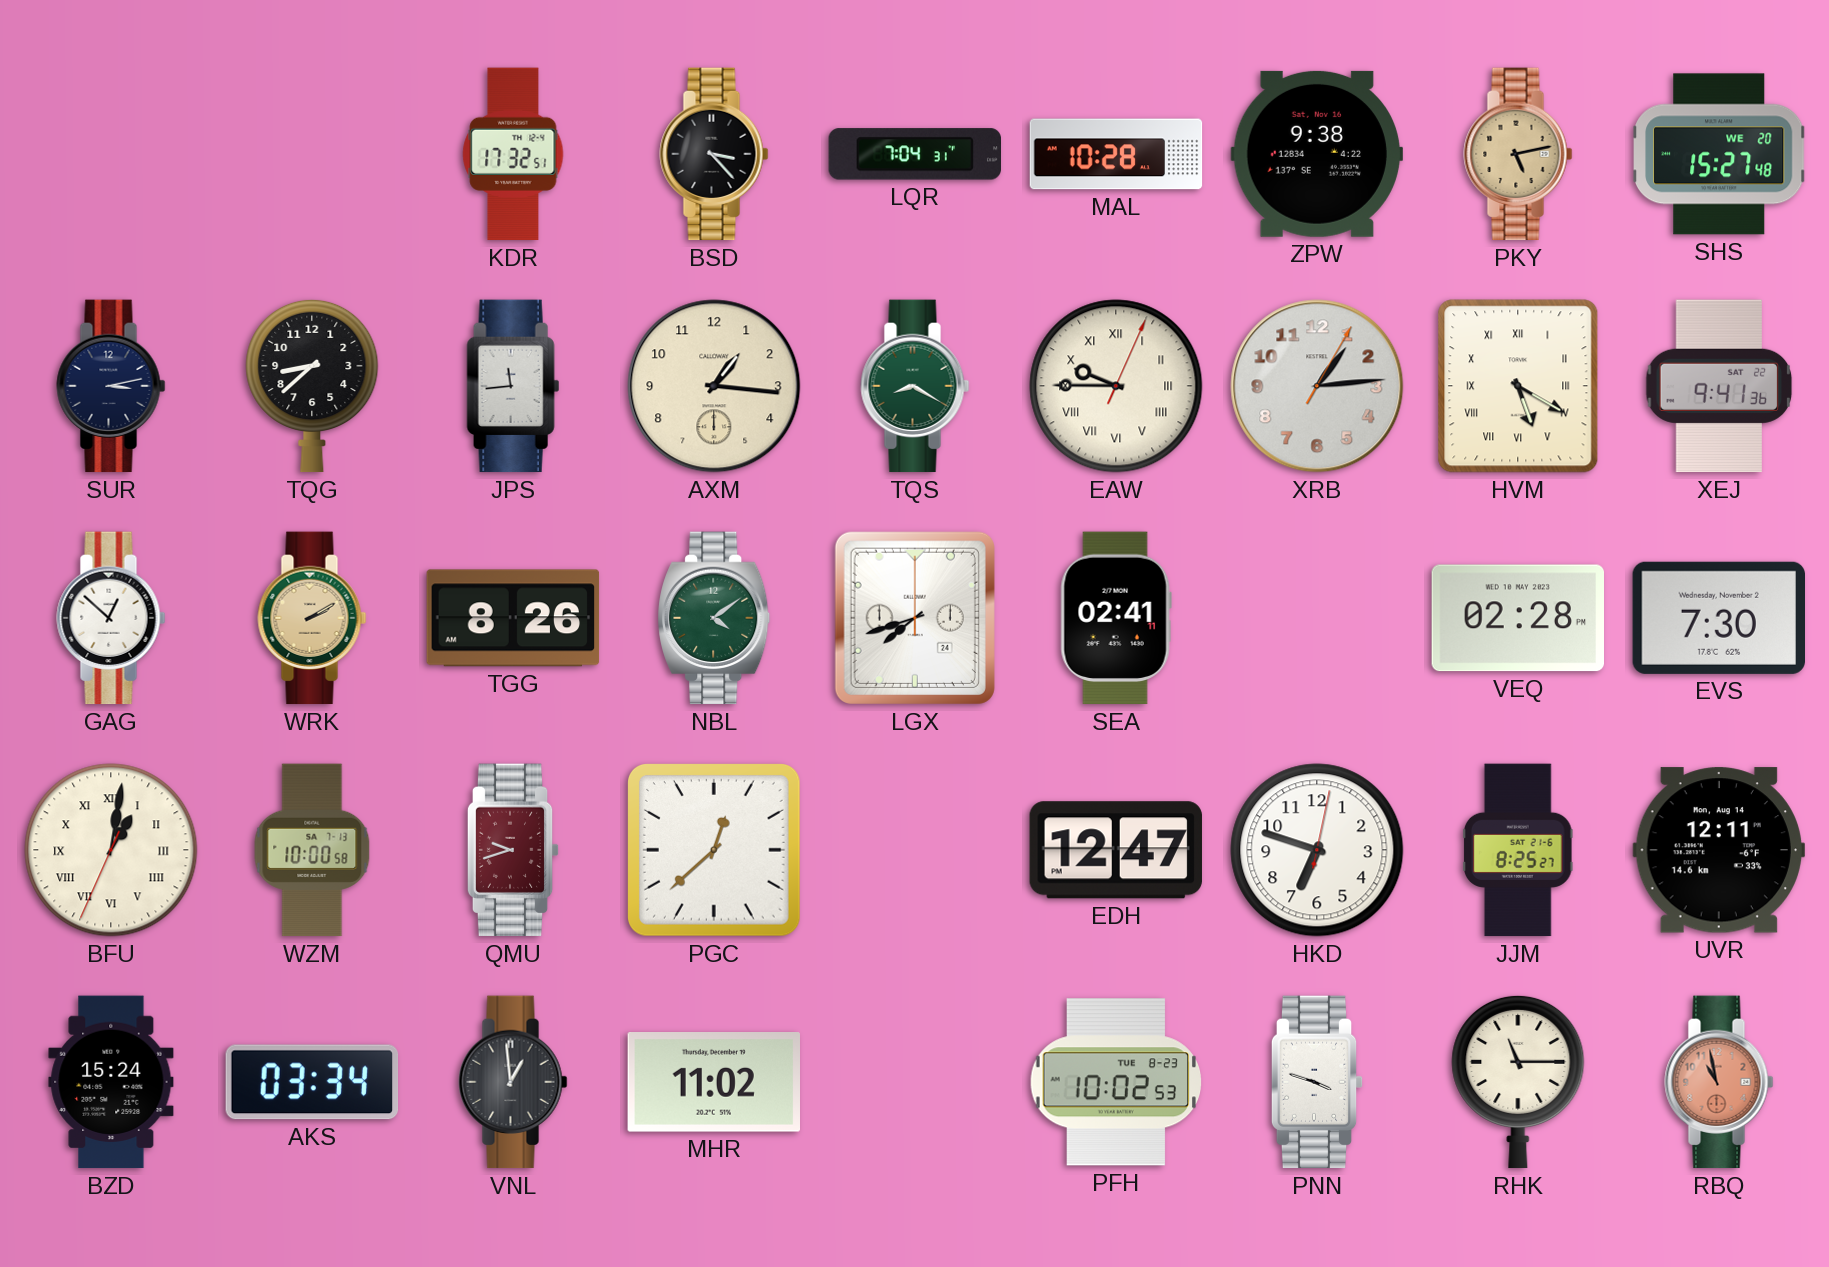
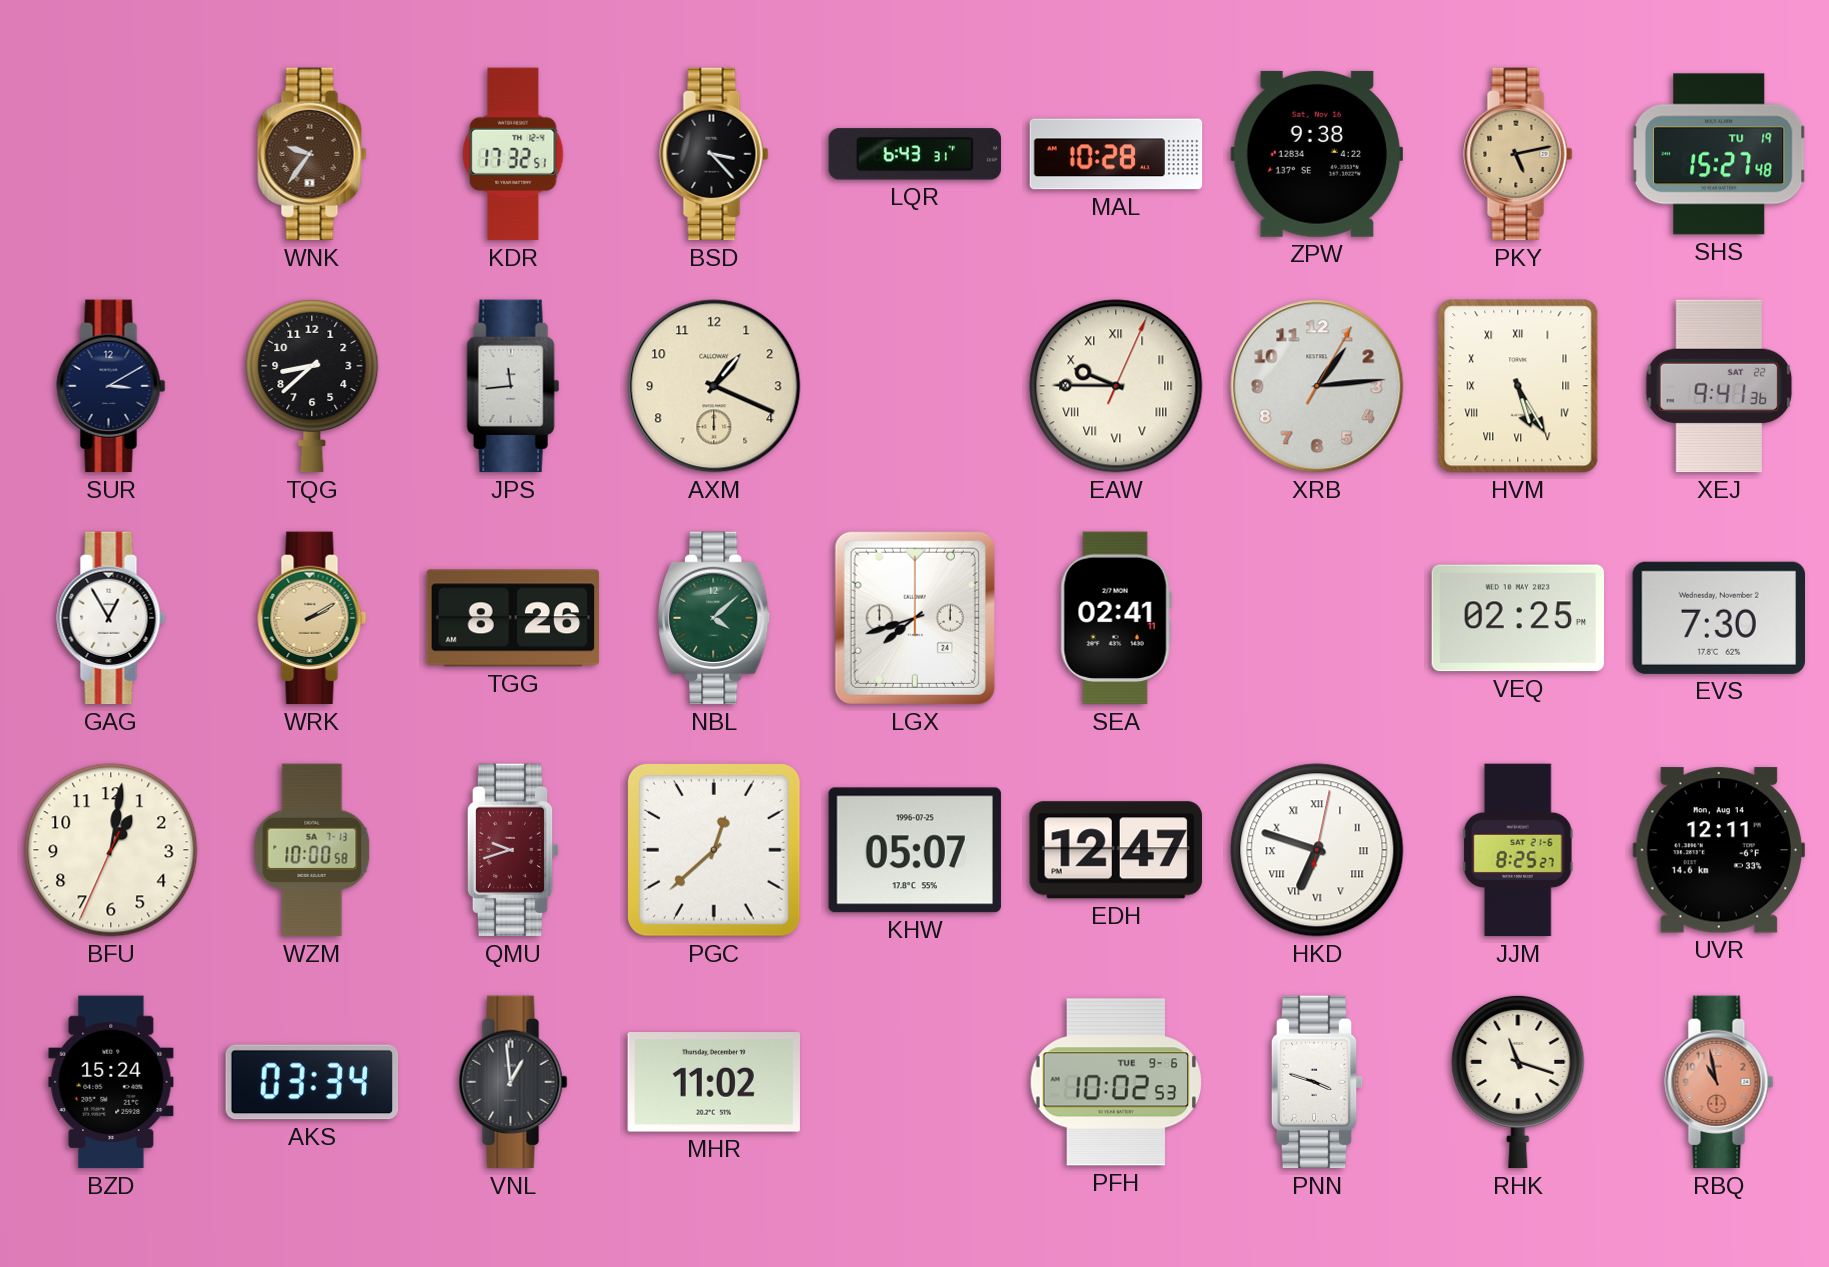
WNK: none -> 9:36 (312, 154)
LQR: 7:04 -> 6:43 (915, 154)
SHS date: WE 20 -> TU 19 (1719, 154)
SUR: 3:13 -> 3:10 (111, 386)
AXM: 1:16 -> 1:19 (714, 386)
TQS: 8:20 -> none (915, 386)
HVM: 5:20 -> 5:25 (1518, 386)
GAG: 12:52 -> 12:55 (111, 618)
NBL: 4:09 -> 4:08 (714, 618)
VEQ: 02:28 -> 02:25 (1517, 618)
BFU numerals: Roman -> Arabic (111, 850)
KHW: none -> 05:07 (915, 850)
HKD numerals: Arabic -> Roman (1317, 850)
PFH date: TUE 8-23 -> TUE 9-6 (1115, 1082)
RHK: 11:15 -> 11:18 (1518, 1082)
